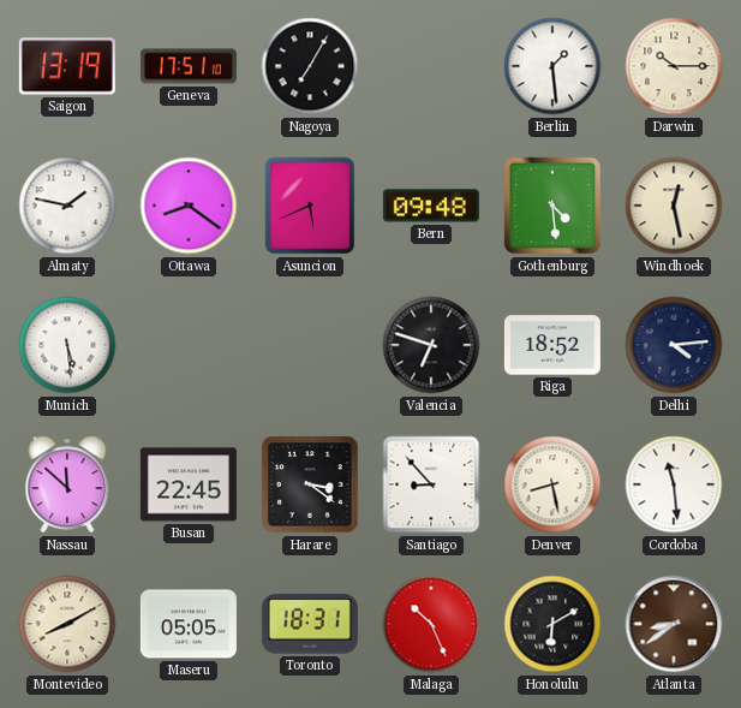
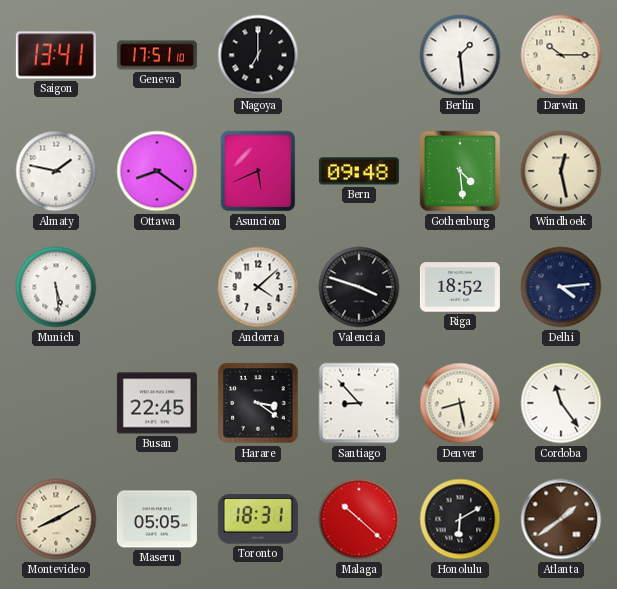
Saigon: 13:19 -> 13:41 (56, 55)
Nagoya: 7:05 -> 7:00 (258, 55)
Andorra: none -> 4:08 (258, 287)
Valencia: 6:48 -> 3:48 (359, 287)
Nassau: 11:52 -> none (67, 484)
Cordoba: 11:29 -> 11:24 (561, 403)
Malaga: 10:26 -> 10:22 (359, 519)
Atlanta: 8:39 -> 1:39 (561, 519)
